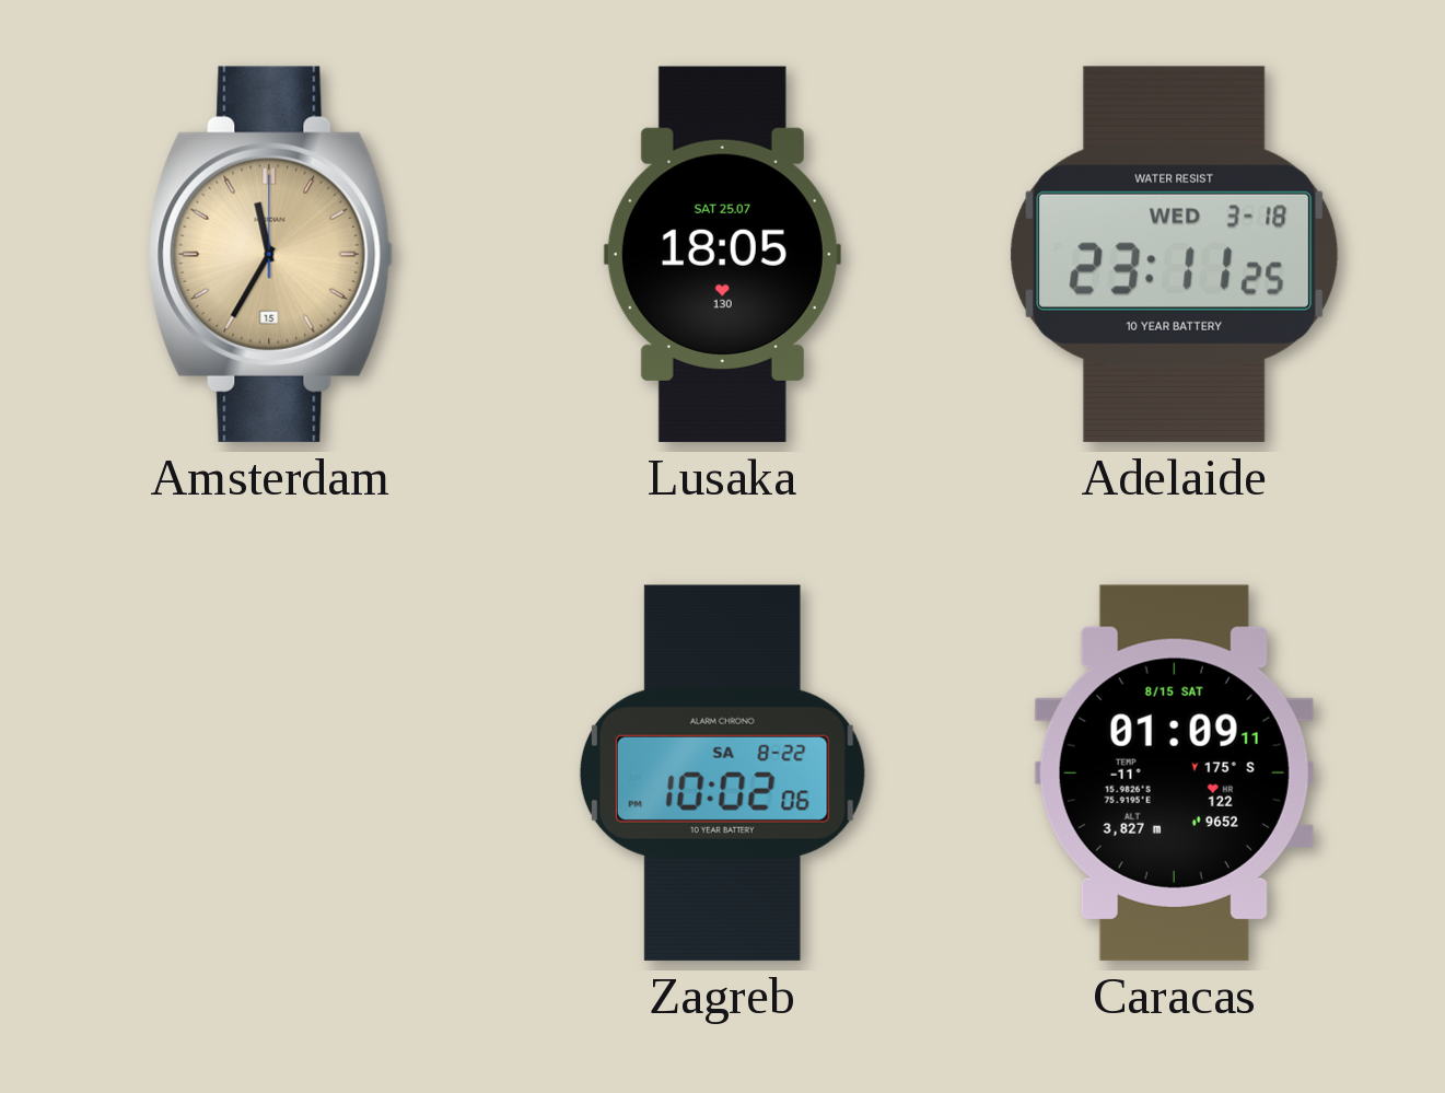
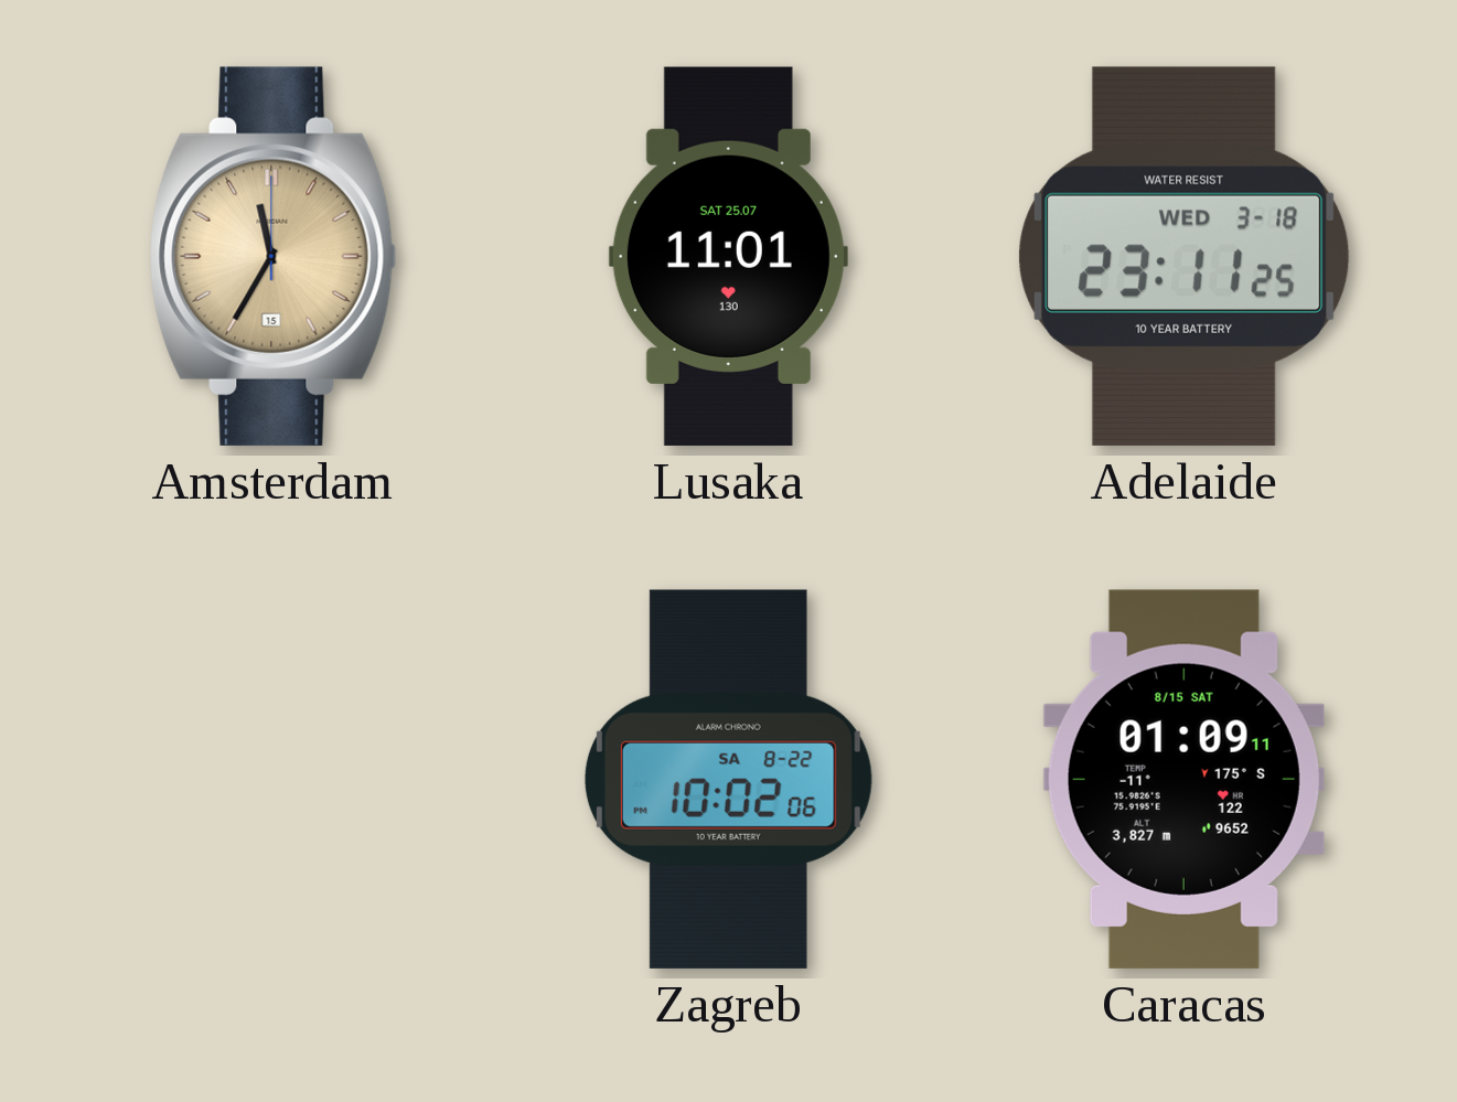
Lusaka: 18:05 -> 11:01 (728, 256)
